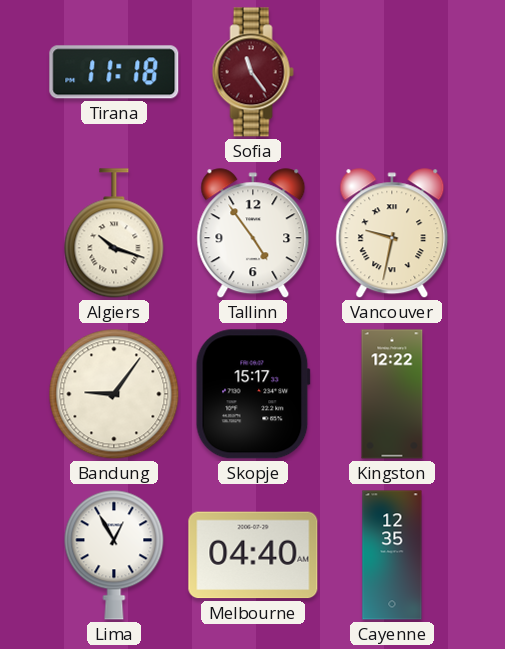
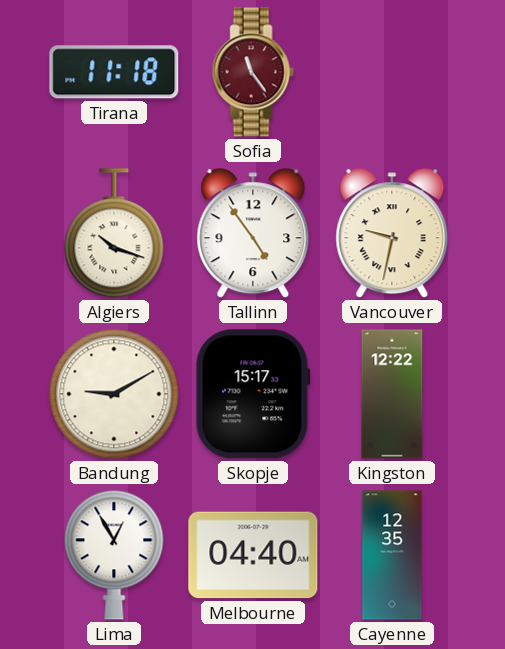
Bandung: 9:06 -> 9:10 (114, 394)
